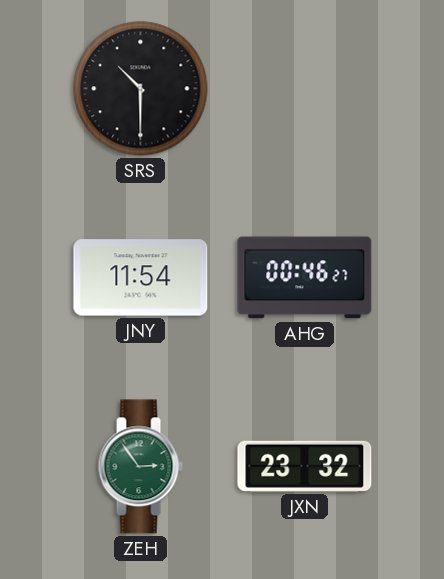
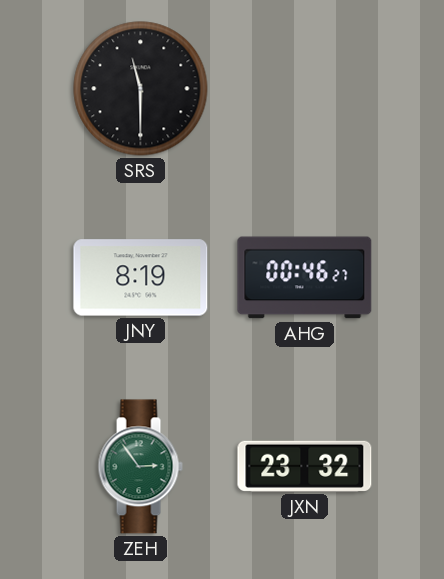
SRS: 10:30 -> 11:30 (141, 89)
JNY: 11:54 -> 8:19 (141, 278)
